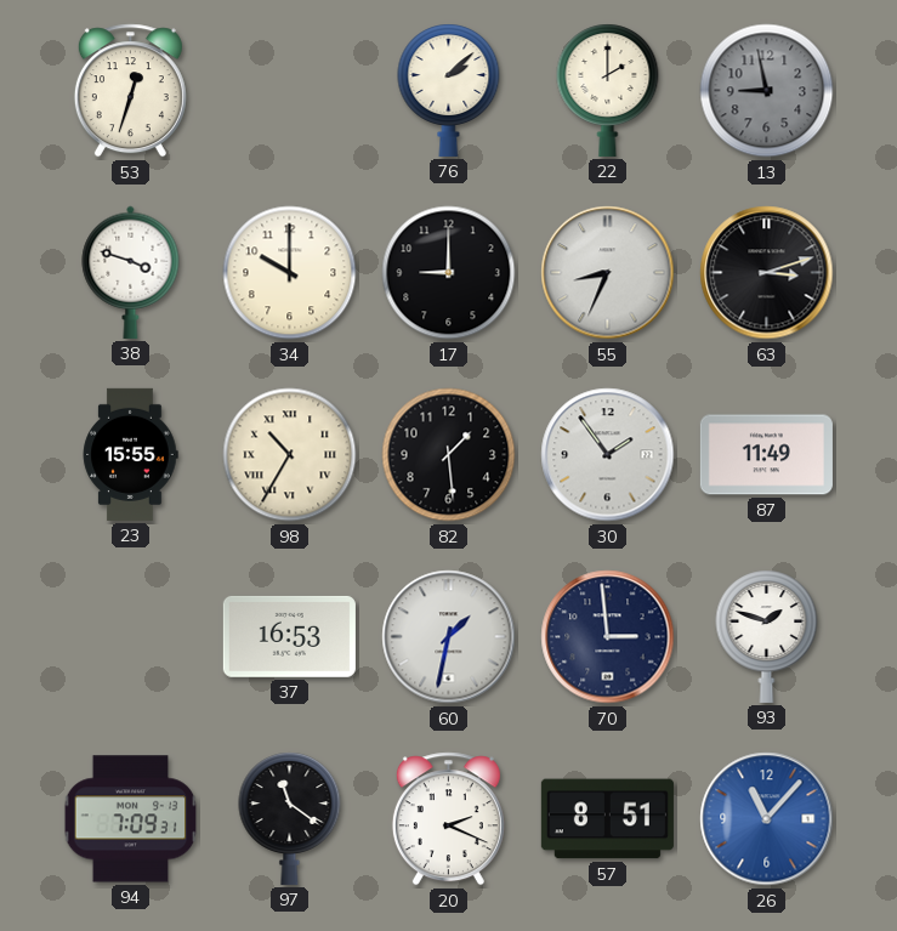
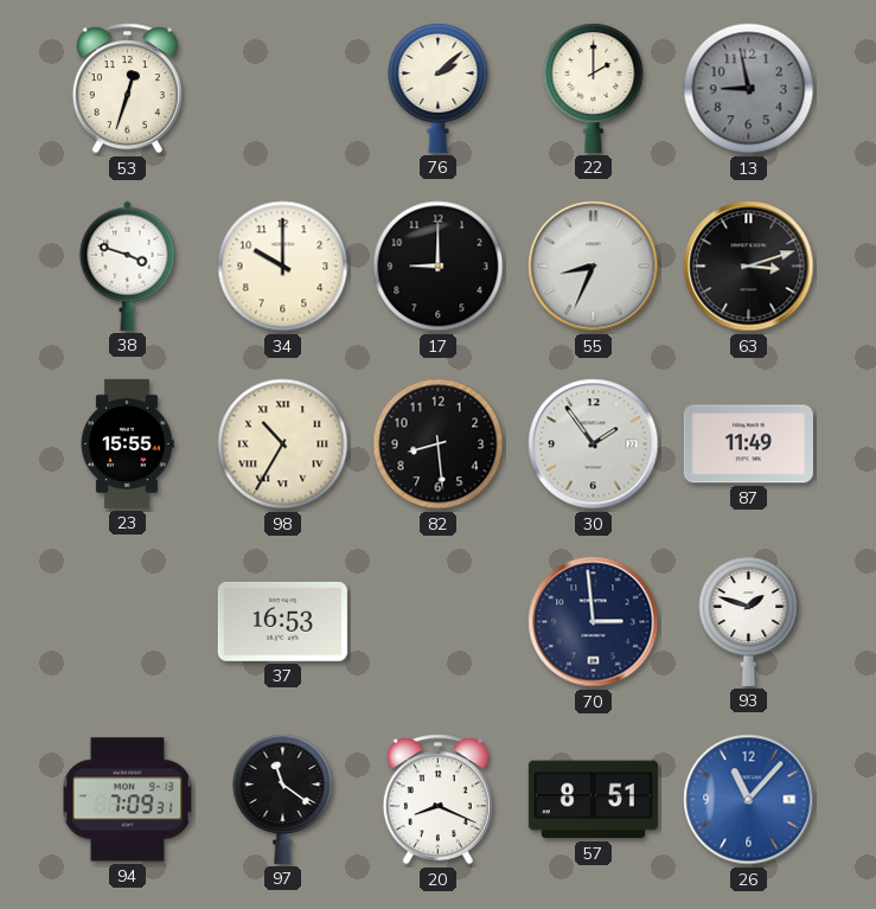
82: 1:29 -> 8:29 (439, 444)
60: 1:32 -> none (449, 637)
20: 2:19 -> 8:19 (437, 800)
